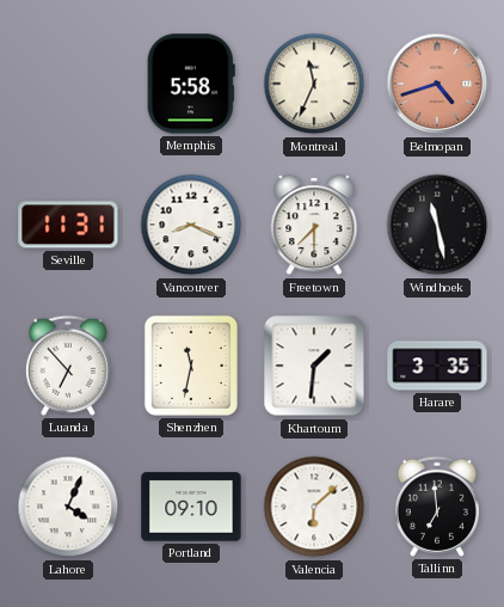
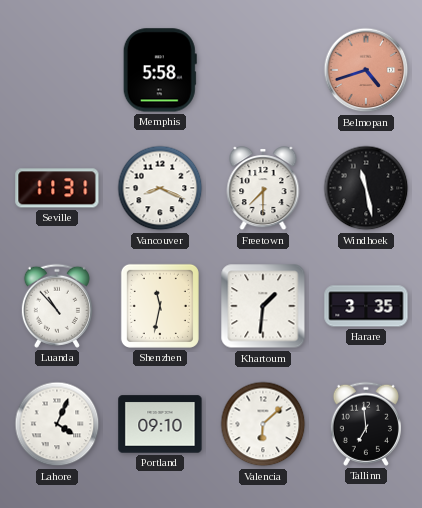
Montreal: 11:34 -> none (314, 84)
Luanda: 6:53 -> 10:53 (57, 306)
